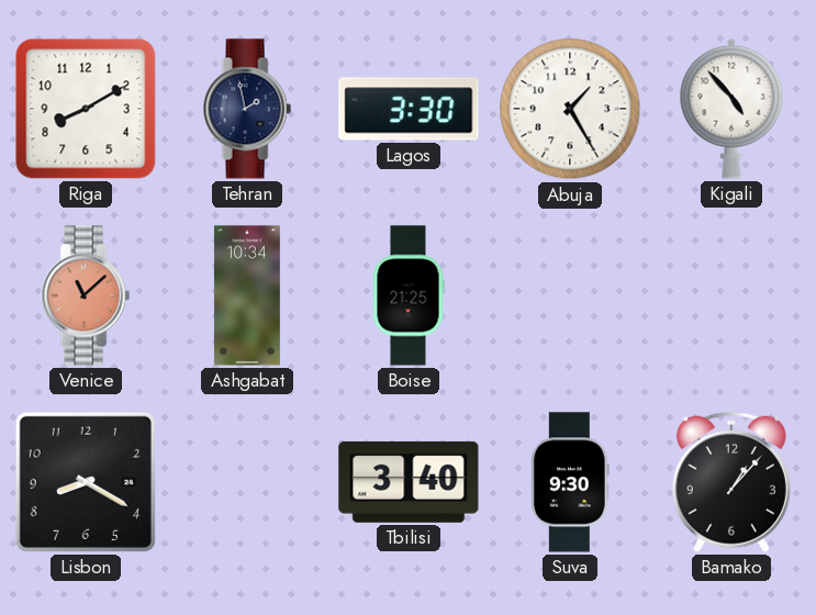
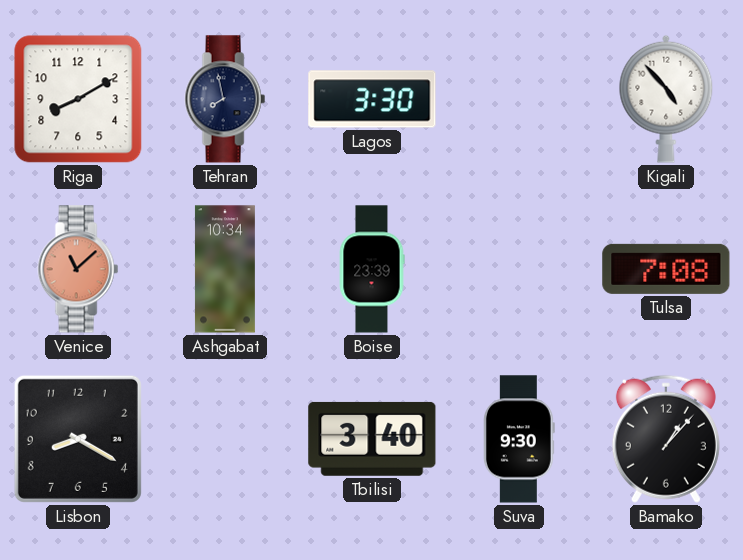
Tehran: 1:58 -> 7:58 (225, 99)
Abuja: 1:25 -> none (570, 109)
Boise: 21:25 -> 23:39 (372, 269)
Tulsa: none -> 7:08 (666, 269)
